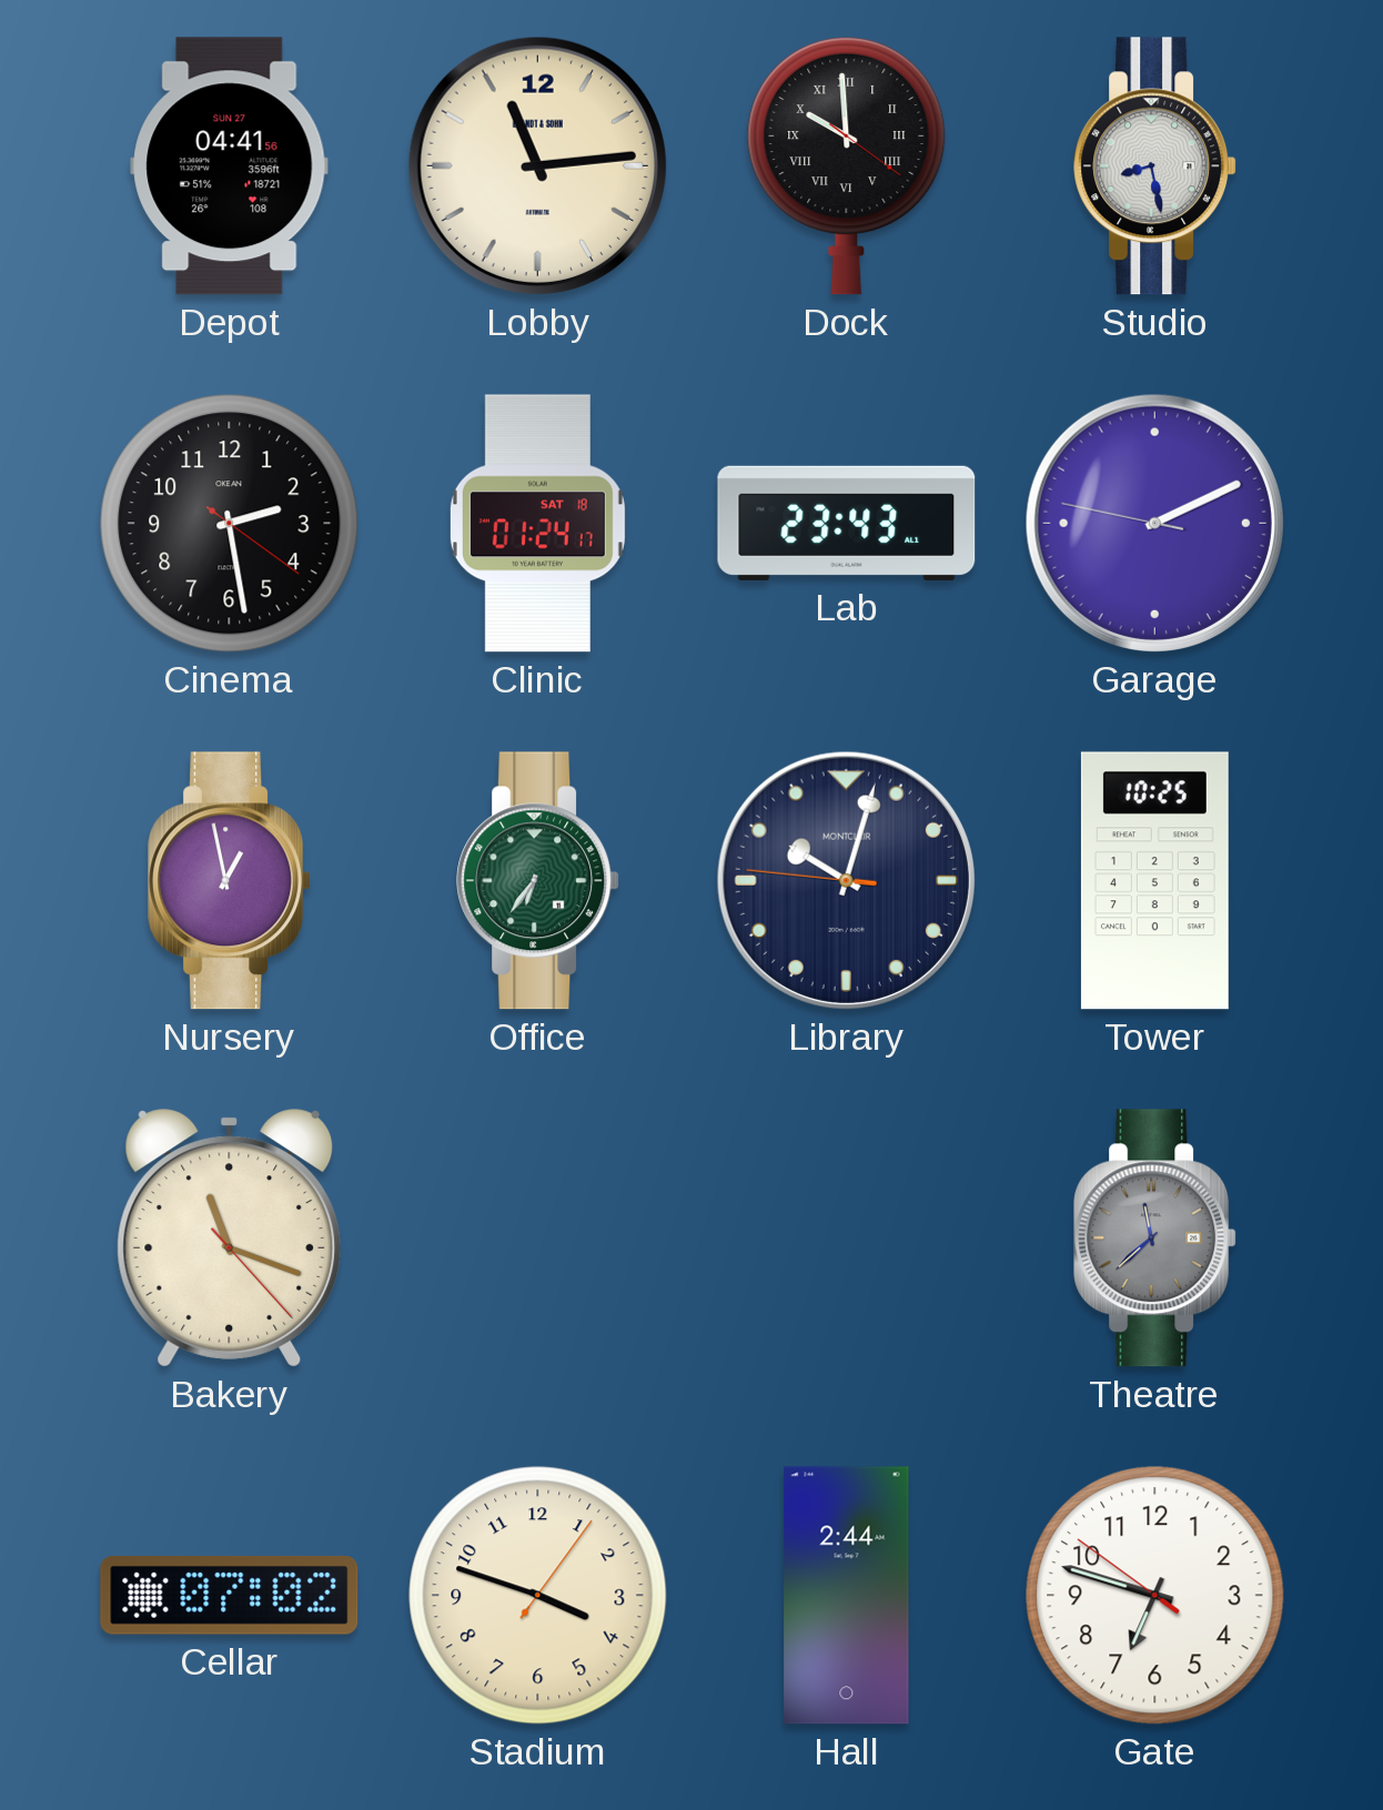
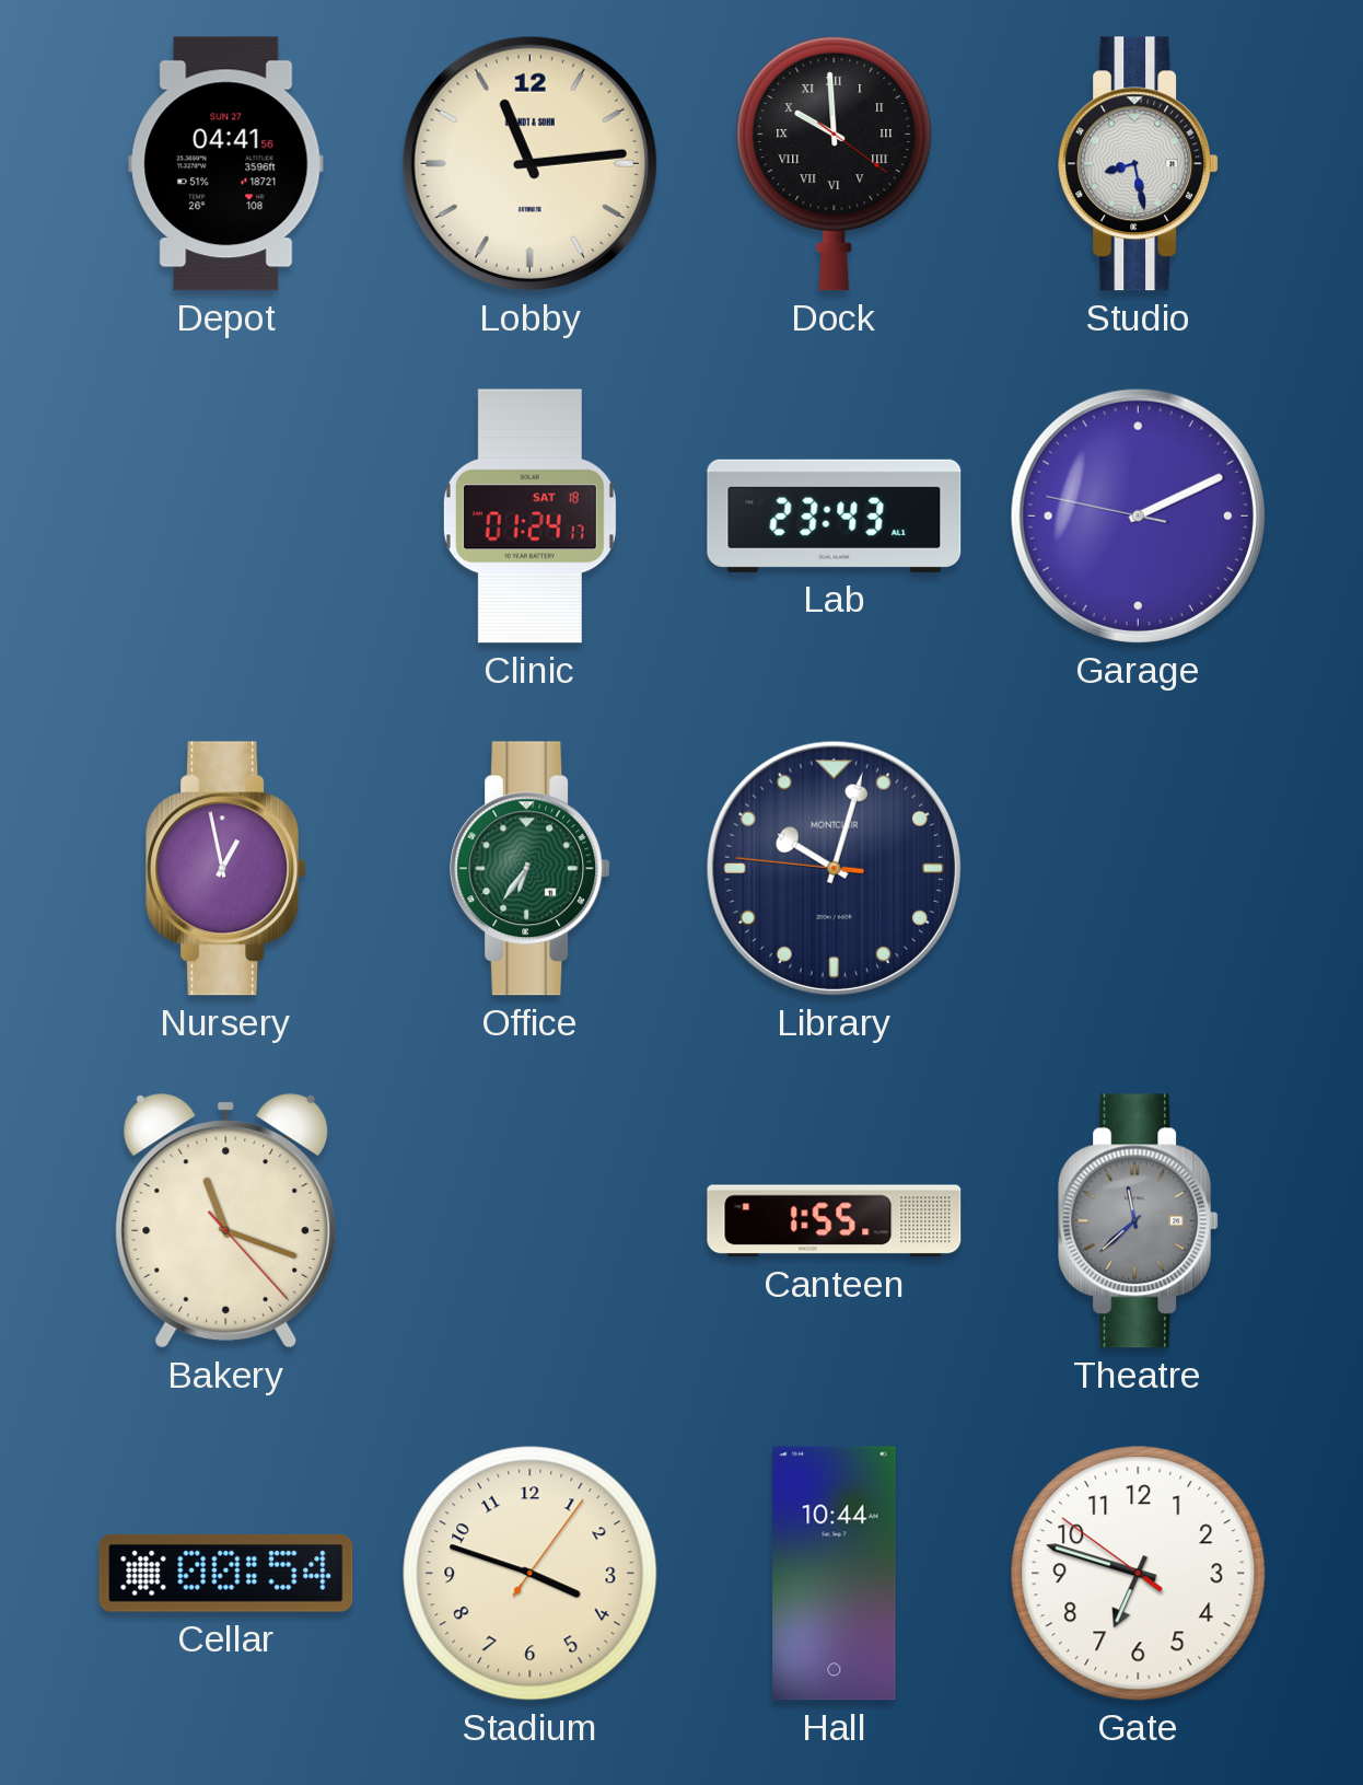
Cinema: 2:28 -> none (230, 524)
Tower: 10:25 -> none (1154, 881)
Canteen: none -> 1:55 (835, 1221)
Cellar: 07:02 -> 00:54 (226, 1574)
Hall: 2:44 -> 10:44 (835, 1574)
